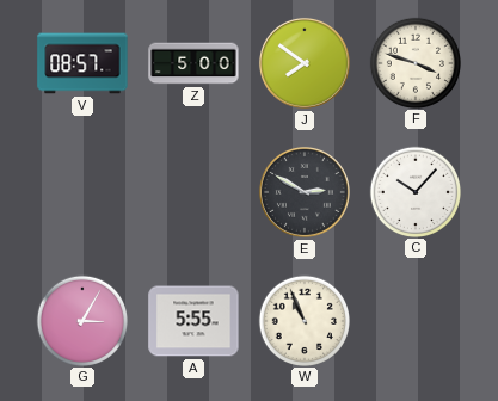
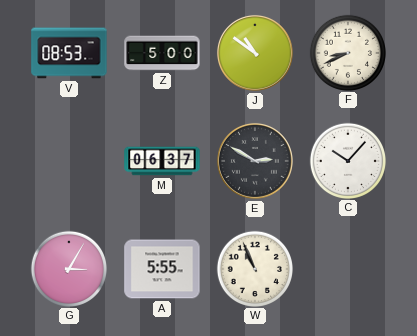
V: 08:57 -> 08:53 (69, 53)
J: 7:51 -> 10:51 (255, 53)
F: 3:48 -> 8:41 (347, 52)
M: none -> 06:37 (162, 161)
